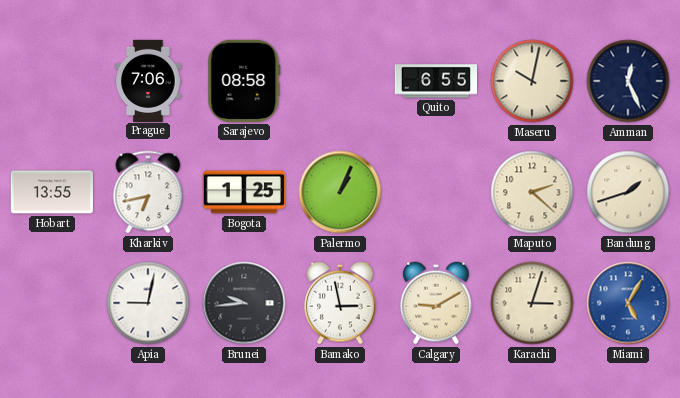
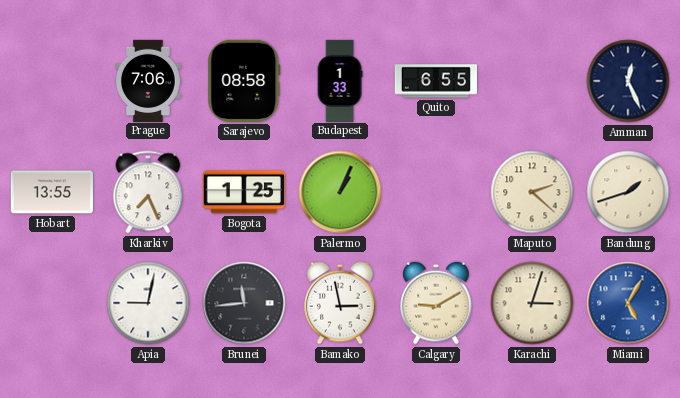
Budapest: none -> 1:33 (340, 80)
Maseru: 10:02 -> none (532, 81)
Kharkiv: 6:43 -> 7:26 (148, 192)
Brunei: 9:44 -> 11:44 (244, 303)
